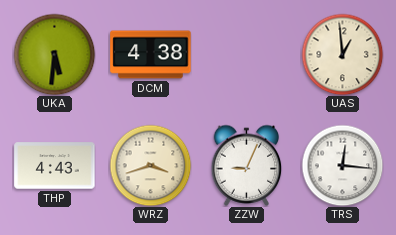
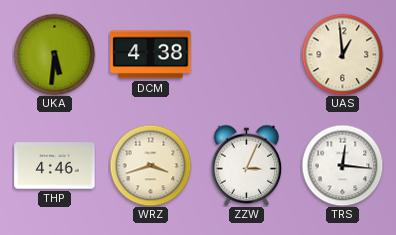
THP: 4:43 -> 4:46 (55, 166)
ZZW: 9:04 -> 3:04 (247, 165)
